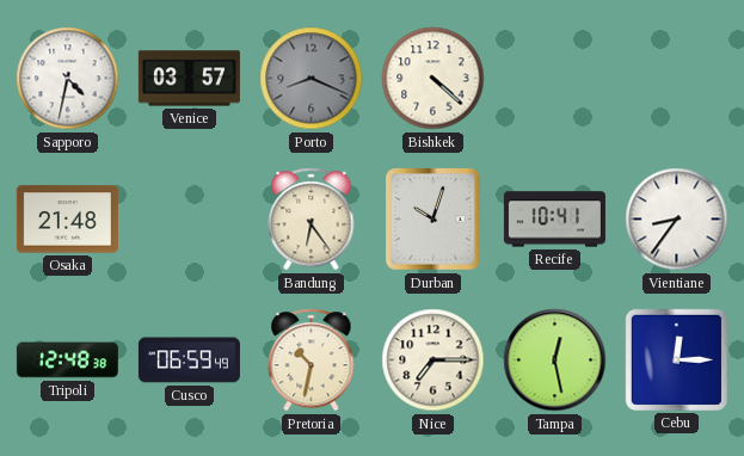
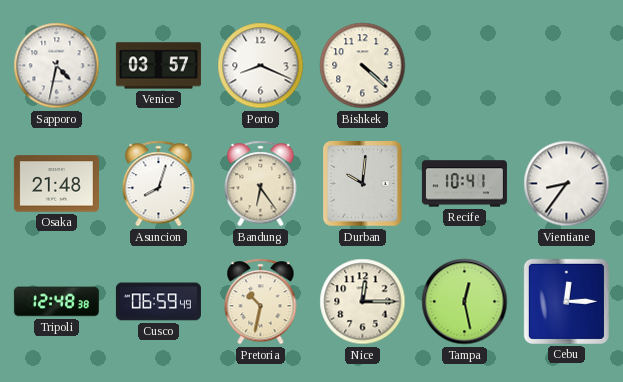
Porto dial: grey -> white (261, 66)
Asuncion: none -> 8:03 (159, 184)
Durban: 10:03 -> 10:01 (363, 184)
Nice: 7:15 -> 12:15 (363, 302)
